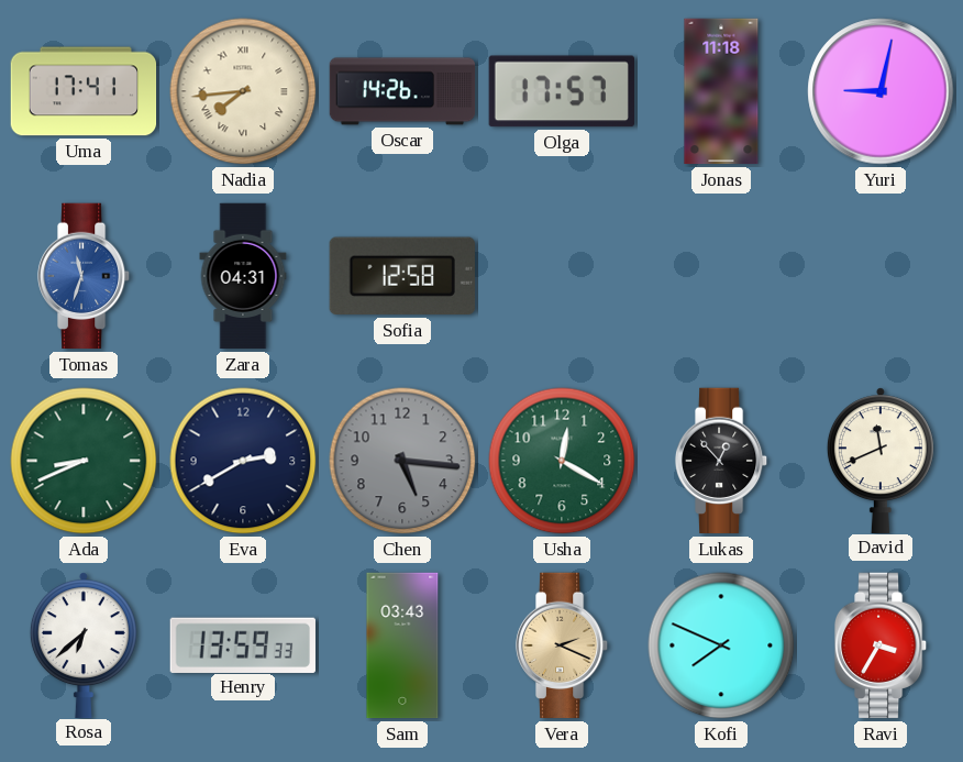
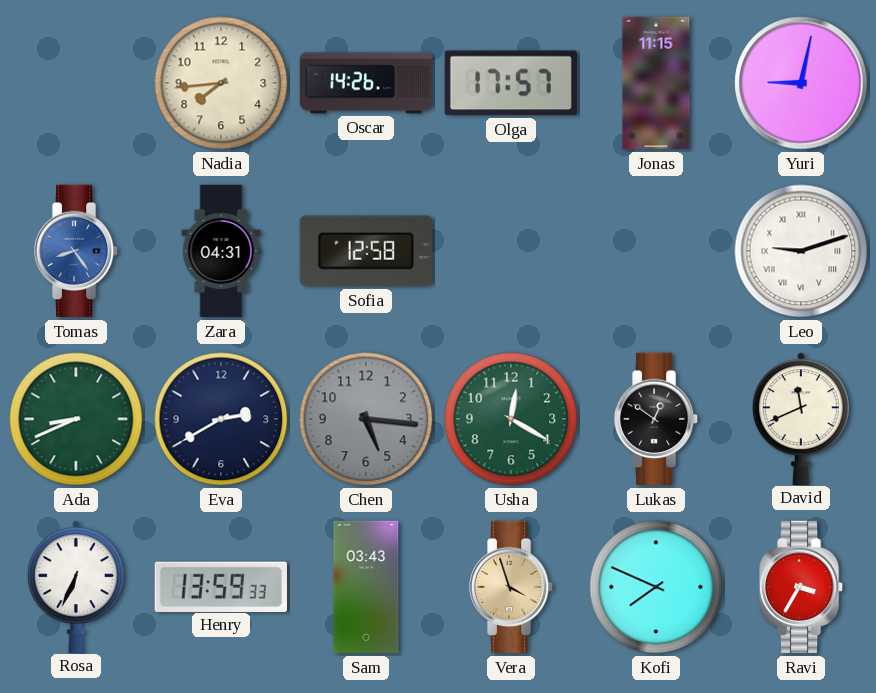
Uma: 17:41 -> none (84, 91)
Nadia numerals: Roman -> Arabic (221, 83)
Jonas: 11:18 -> 11:15 (656, 83)
Tomas: 11:33 -> 8:24 (76, 251)
Leo: none -> 9:12 (801, 251)
Lukas: 12:53 -> 12:51 (656, 419)
Rosa: 6:38 -> 6:34 (76, 586)
Vera: 2:19 -> 3:57 (511, 587)
